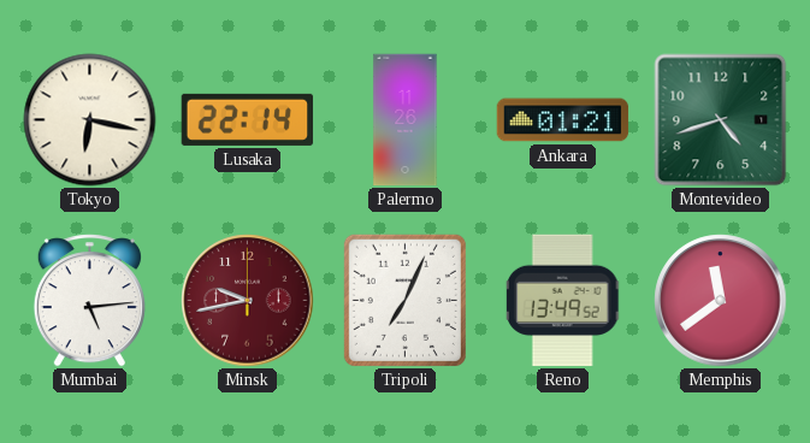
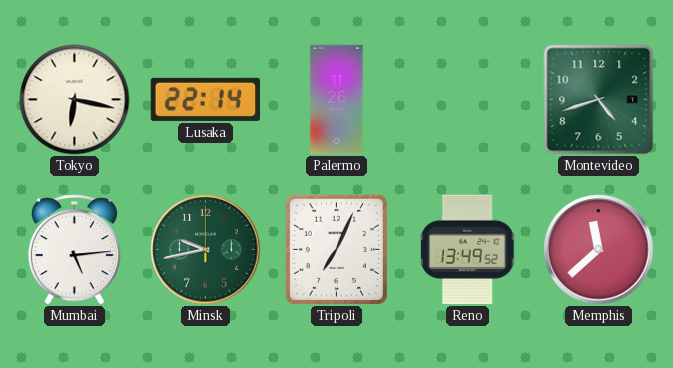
Ankara: 01:21 -> none (563, 120)
Minsk dial: burgundy -> green (206, 250)
Memphis: 11:39 -> 11:38 (599, 250)
